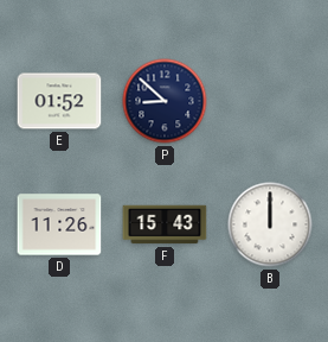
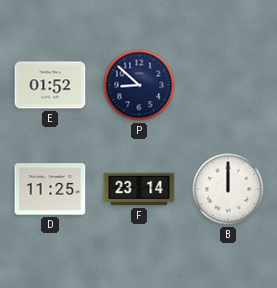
D: 11:26 -> 11:25 (50, 189)
F: 15:43 -> 23:14 (139, 189)
